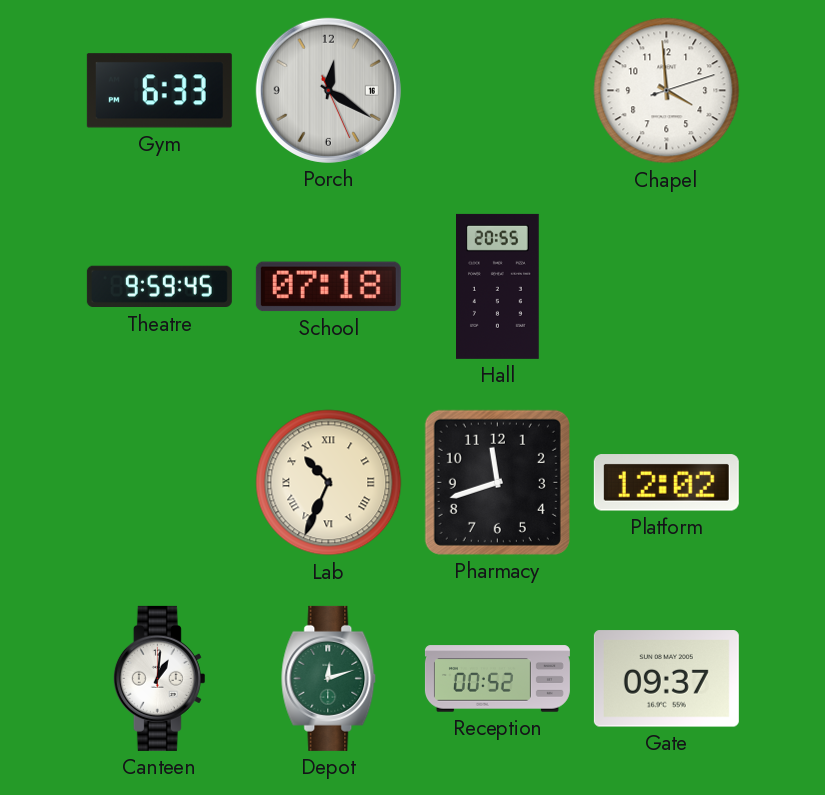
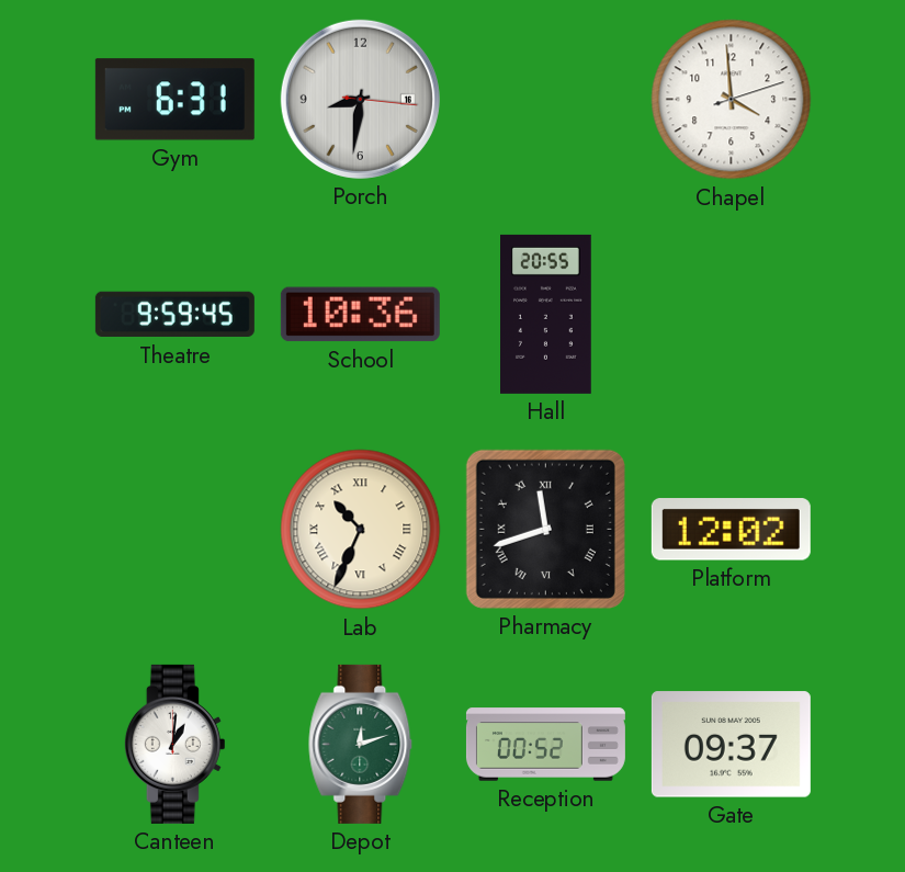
Gym: 6:33 -> 6:31 (174, 100)
Porch: 12:20 -> 8:31 (360, 99)
School: 07:18 -> 10:36 (360, 315)
Pharmacy numerals: Arabic -> Roman (545, 529)
